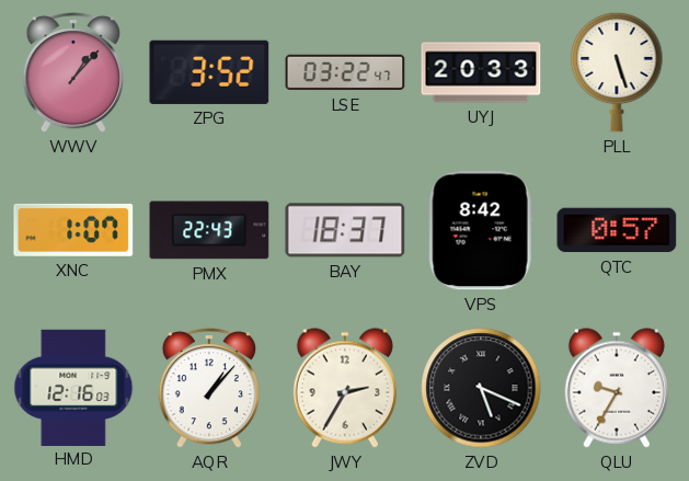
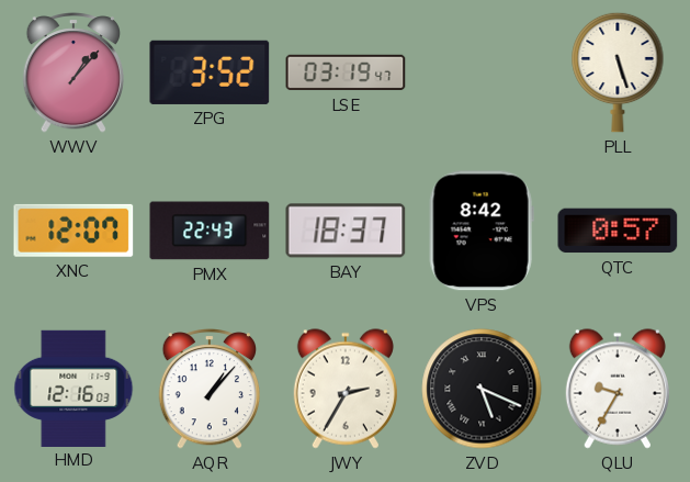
LSE: 03:22 -> 03:19 (346, 72)
UYJ: 20:33 -> none (481, 72)
XNC: 1:07 -> 12:07 (73, 231)
